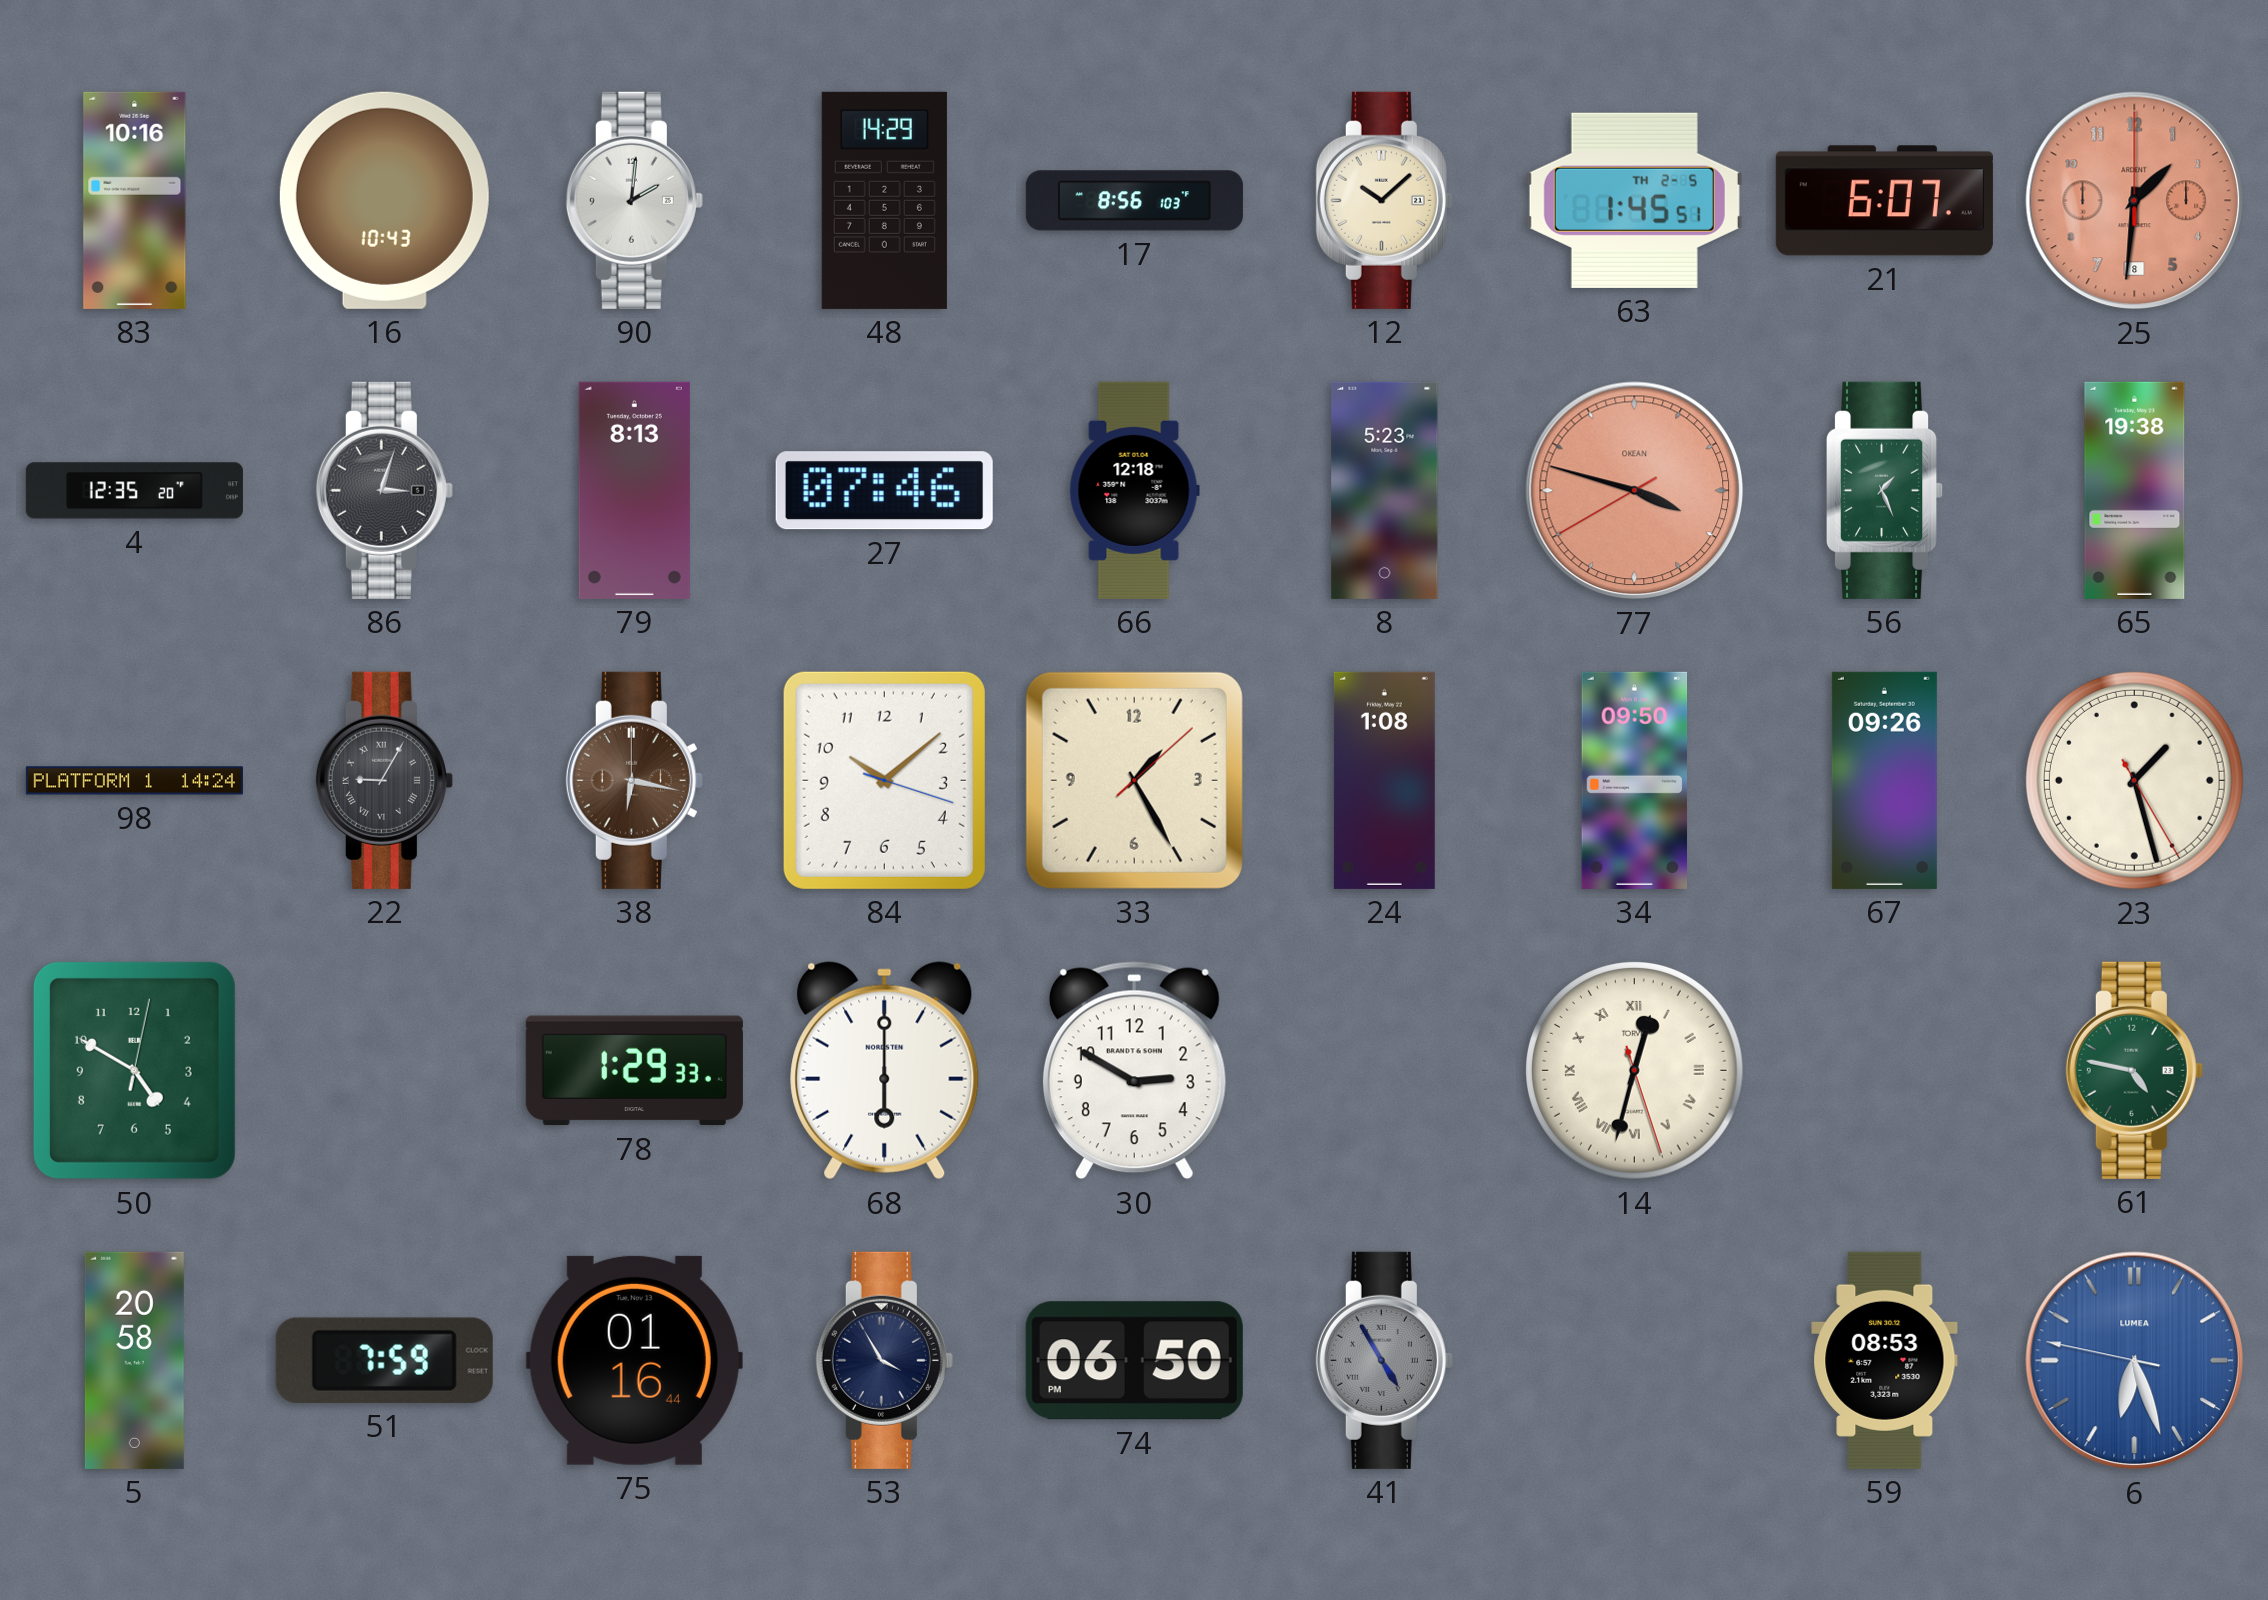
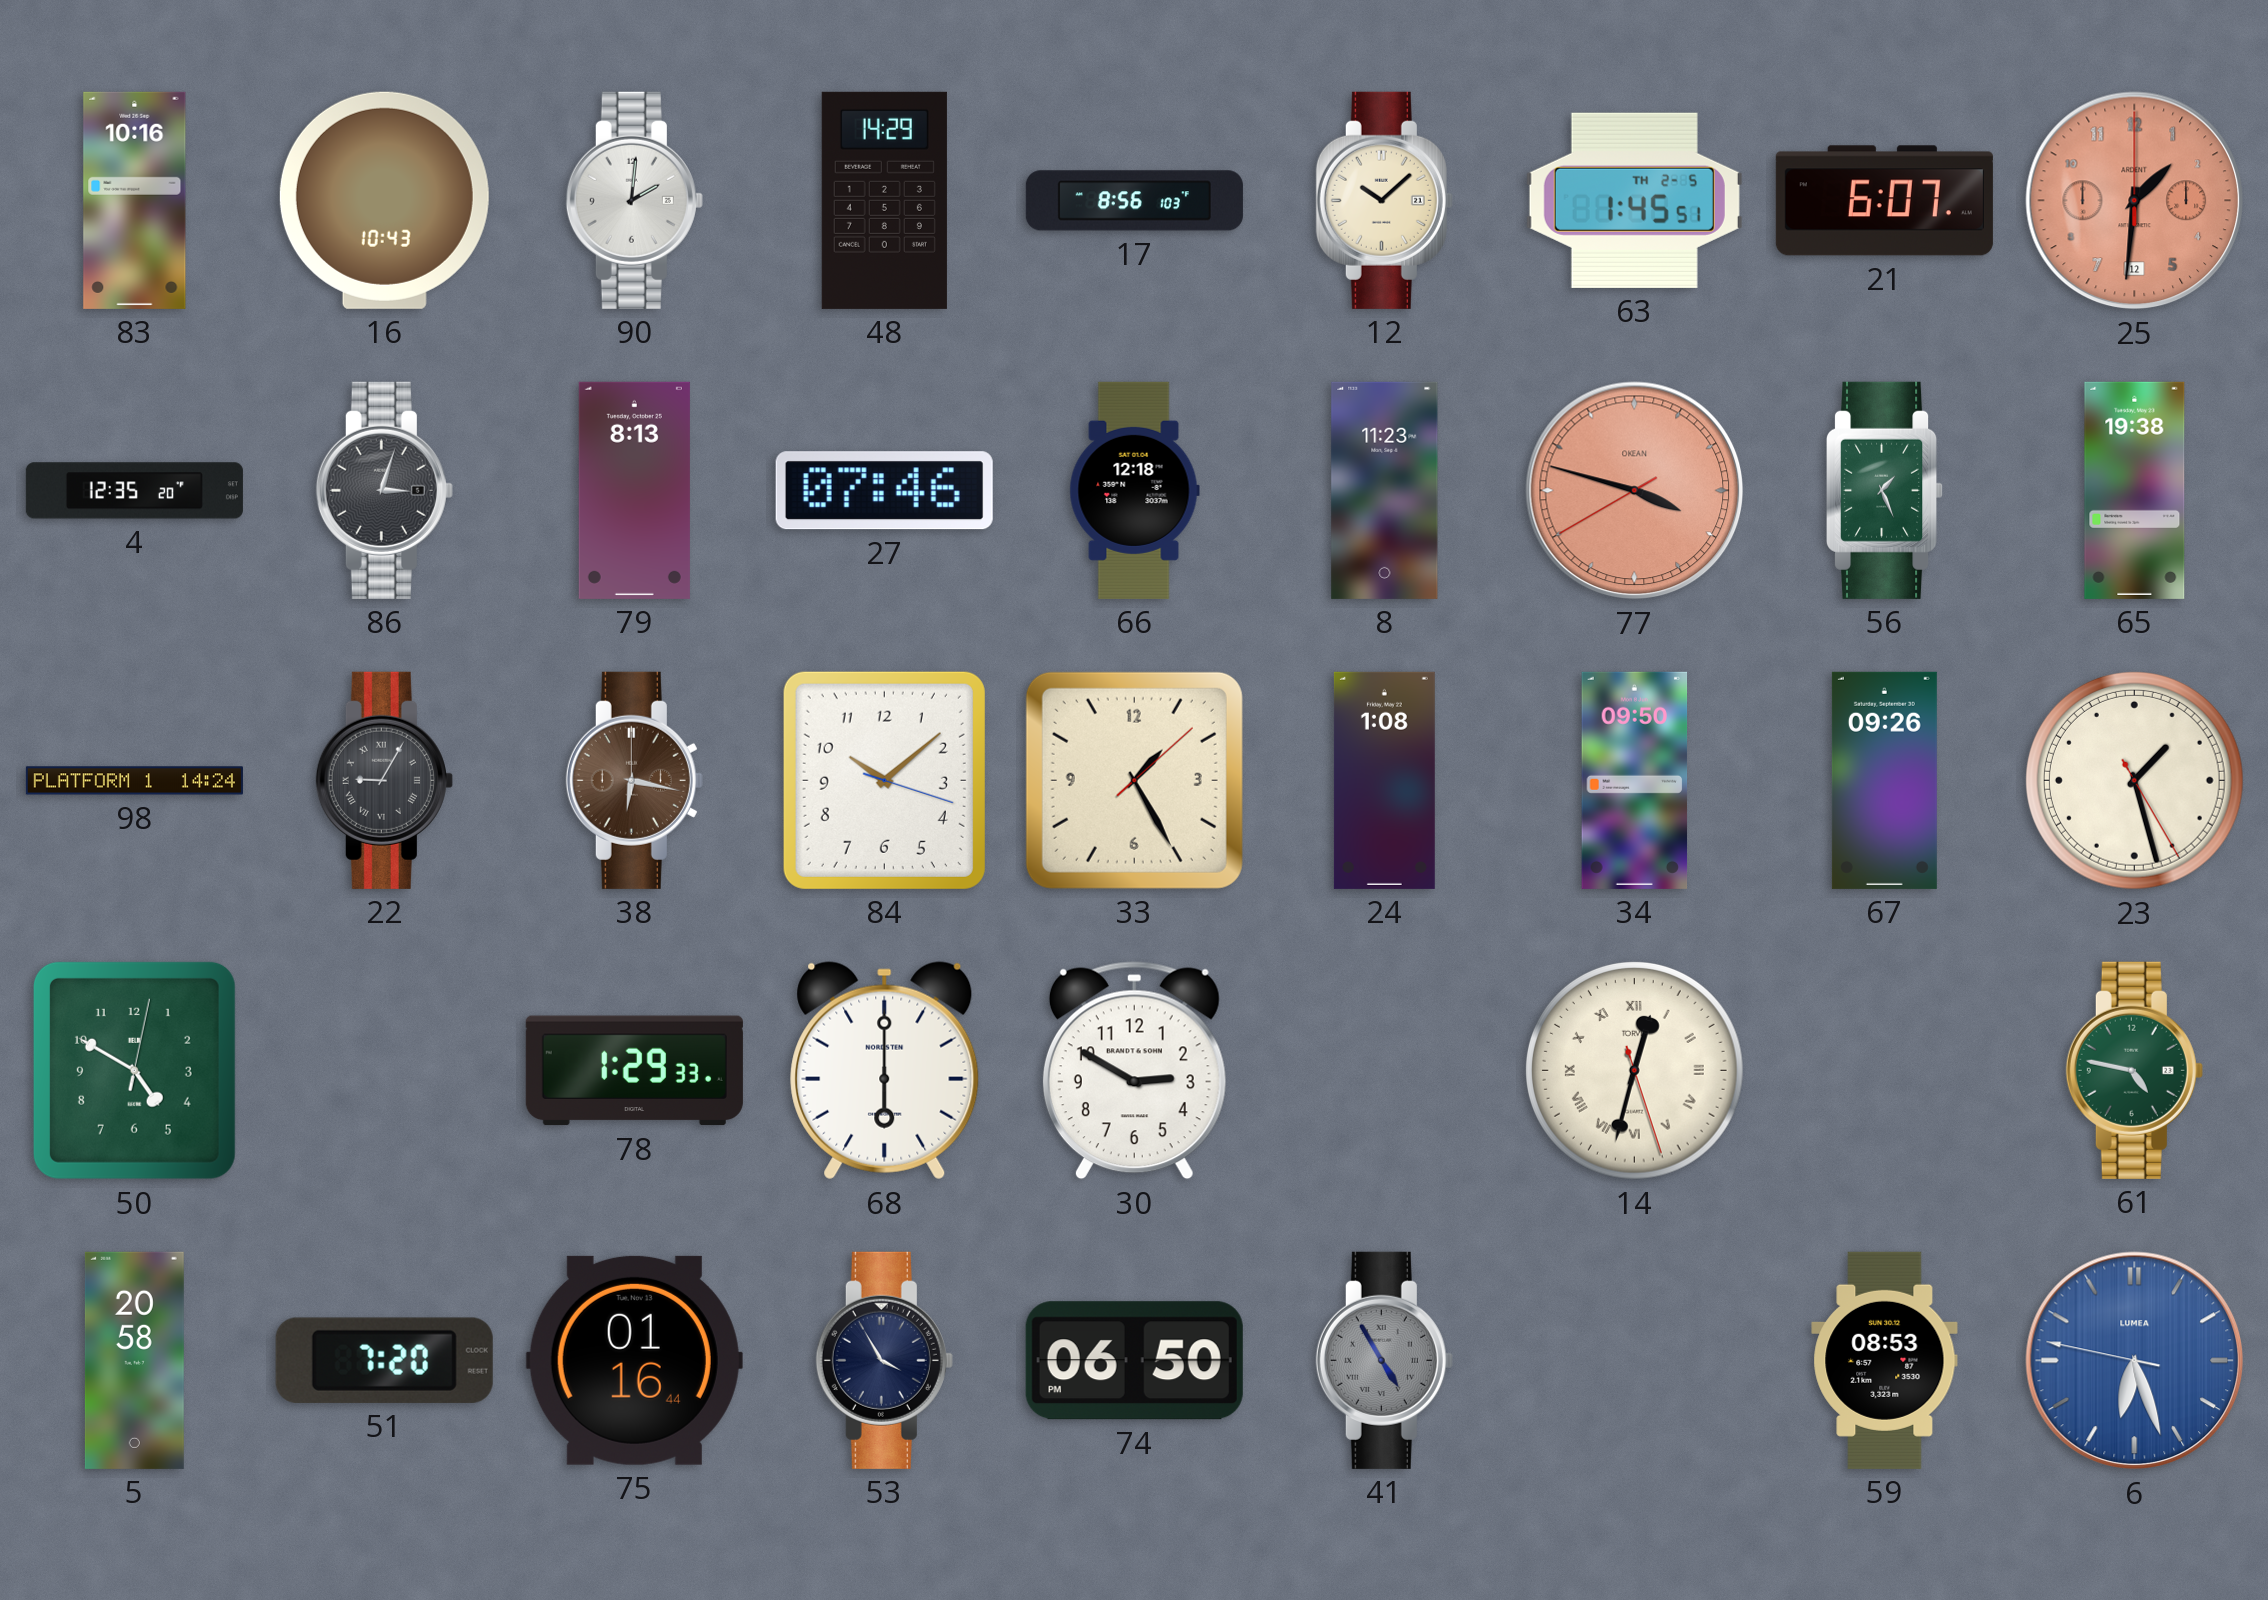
25 date: 8 -> 12 (2135, 201)
8: 5:23 -> 11:23 (1385, 490)
51: 7:59 -> 7:20 (384, 1360)
